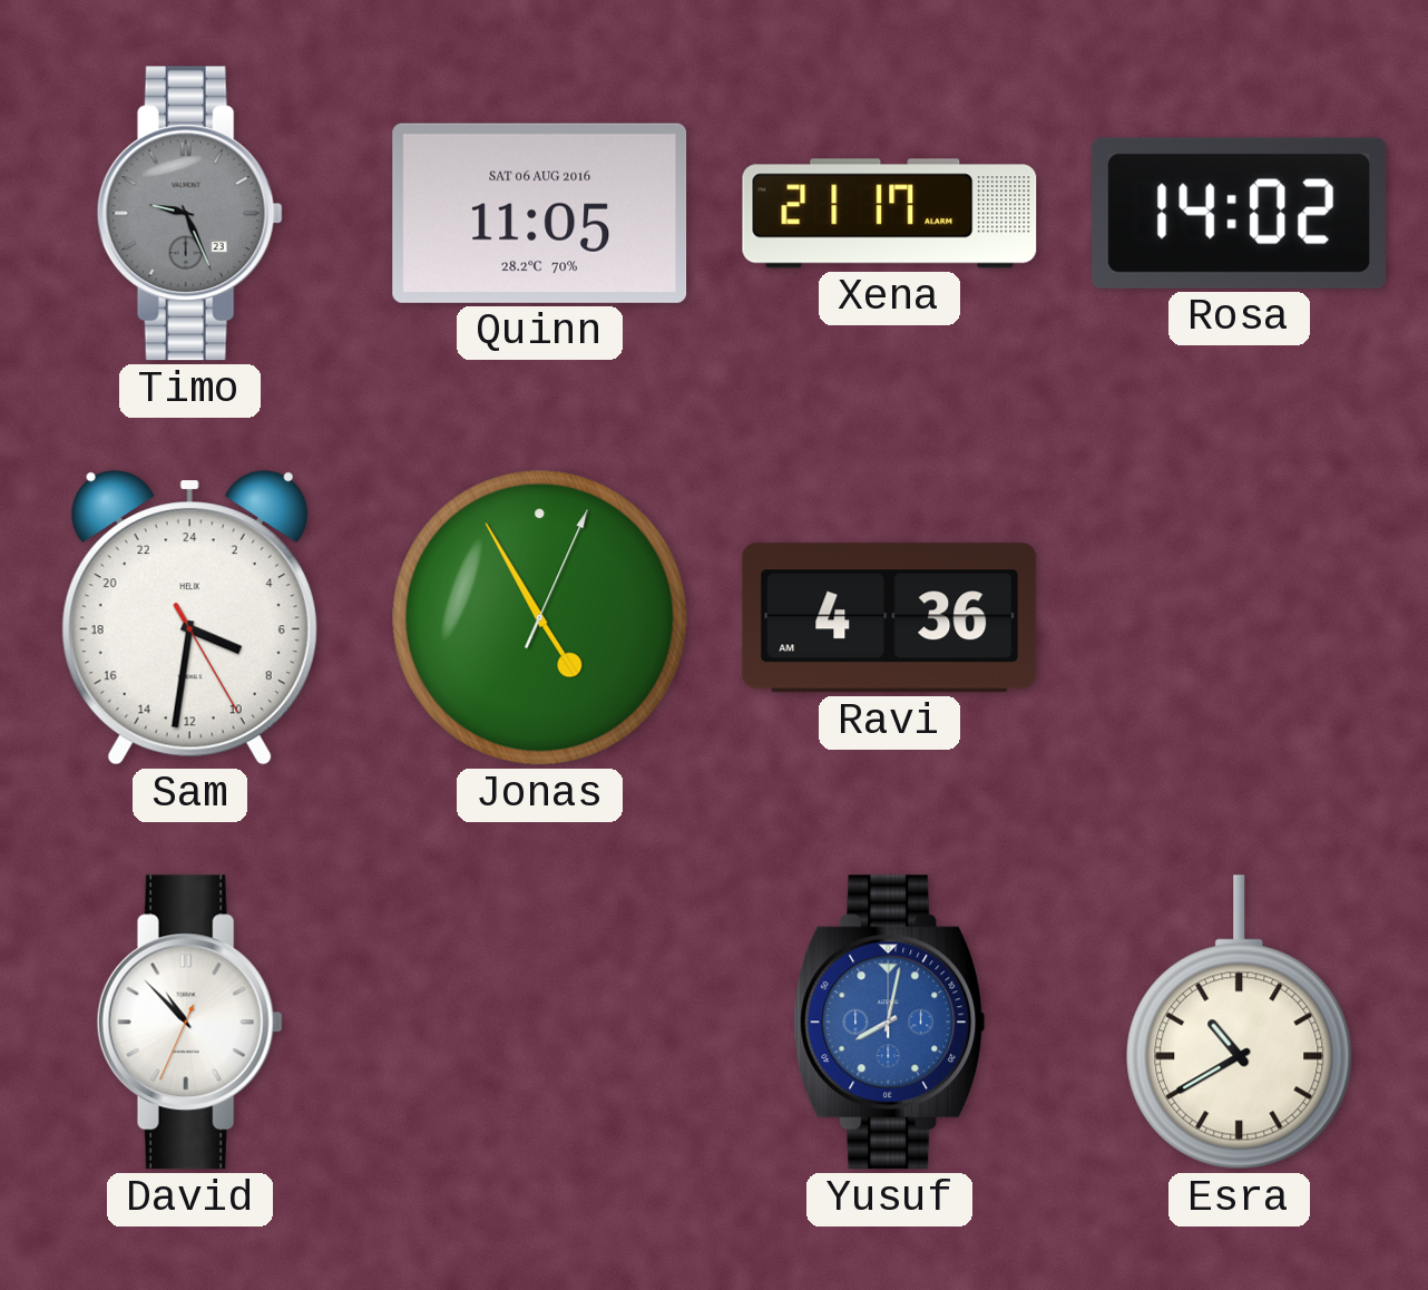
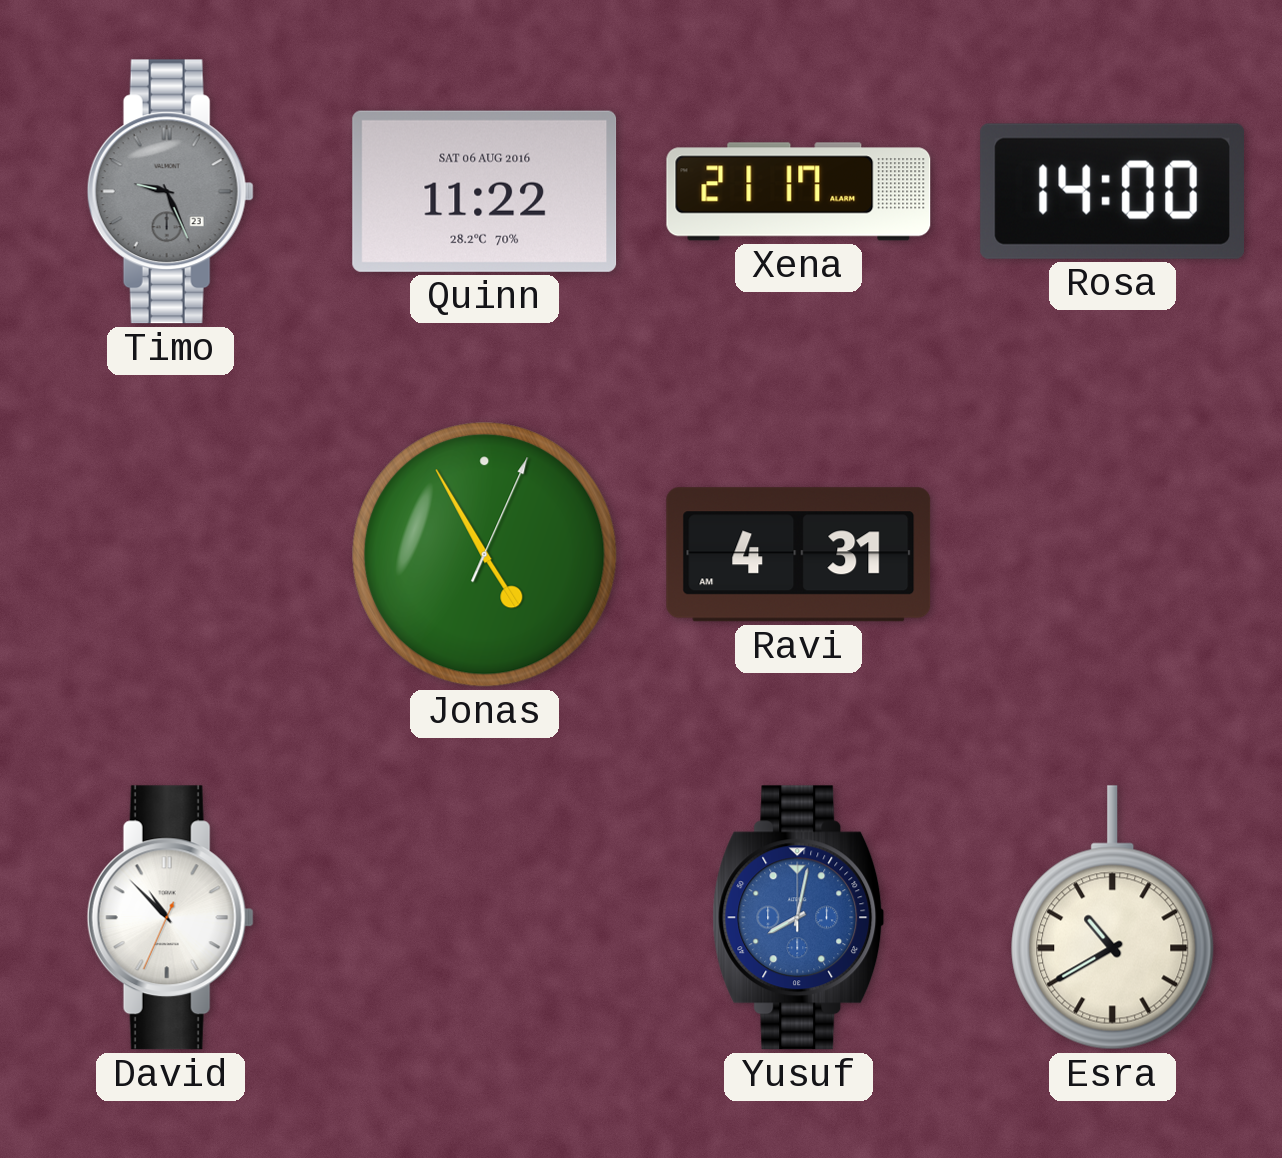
Quinn: 11:05 -> 11:22 (485, 191)
Rosa: 14:02 -> 14:00 (1112, 191)
Sam: 7:31 -> none (189, 618)
Ravi: 4:36 -> 4:31 (799, 555)
